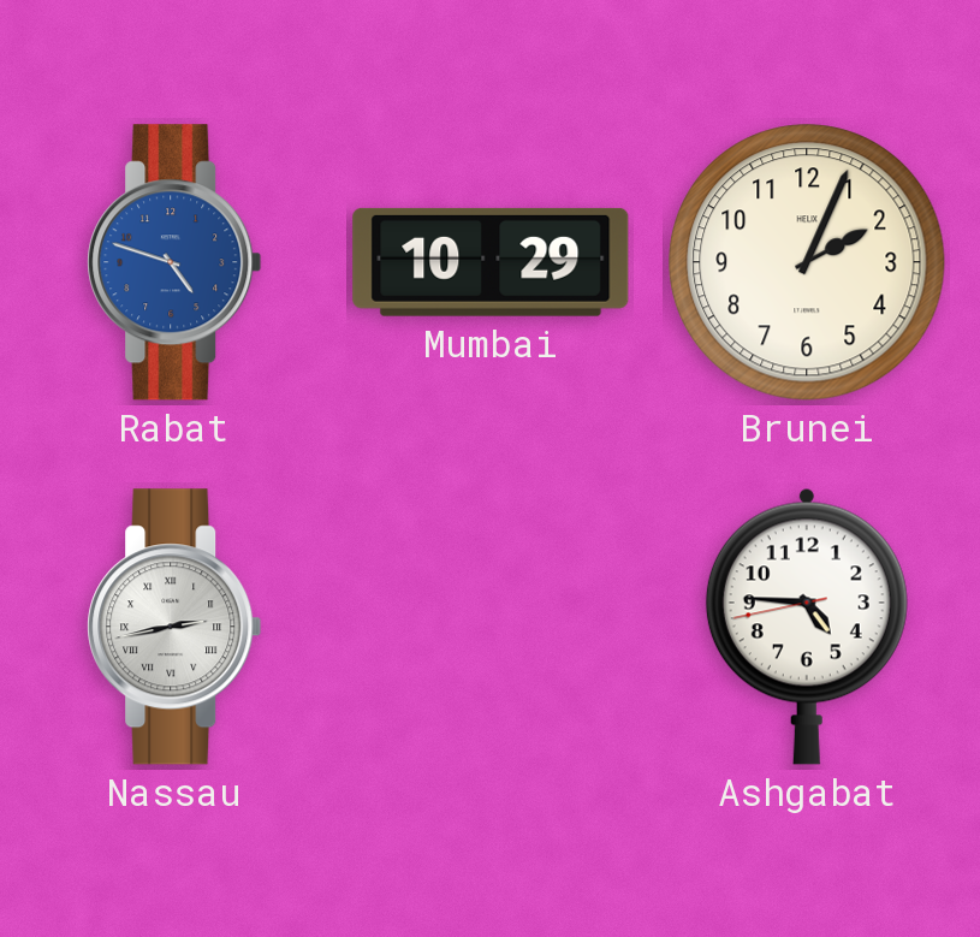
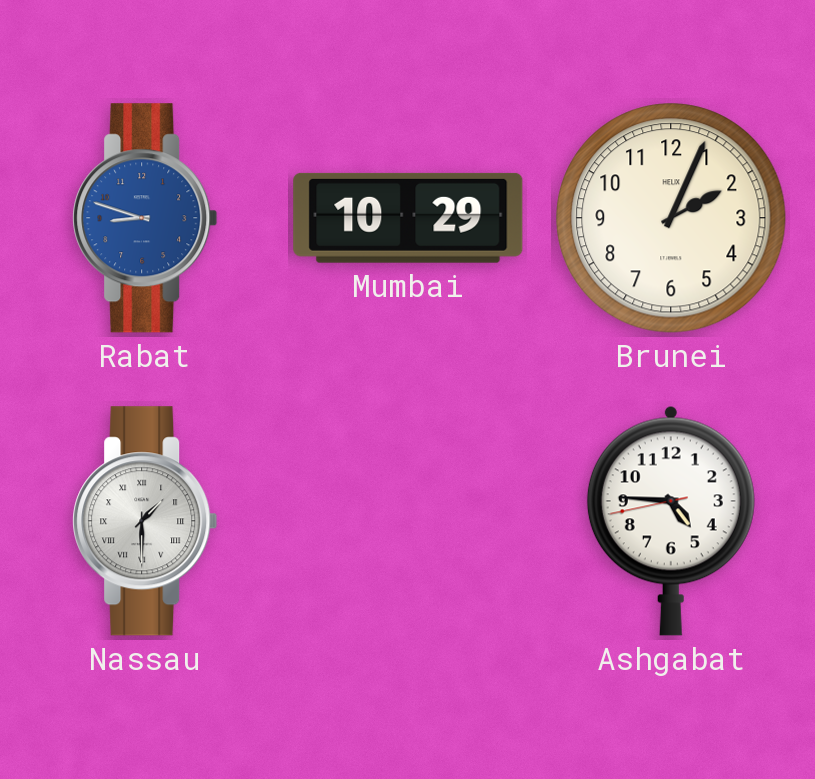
Rabat: 4:48 -> 8:48 (145, 218)
Nassau: 2:43 -> 1:30 (145, 521)
